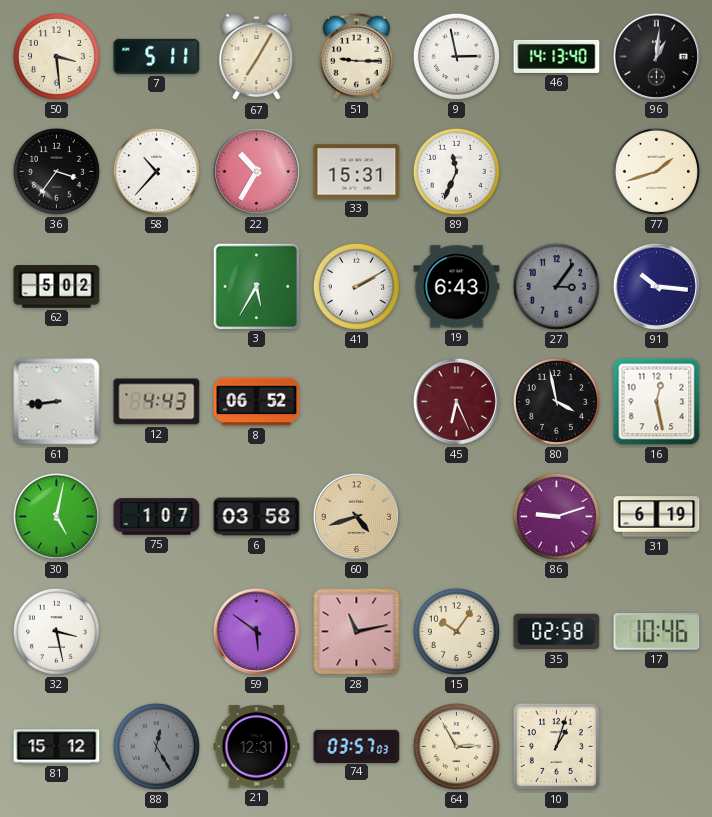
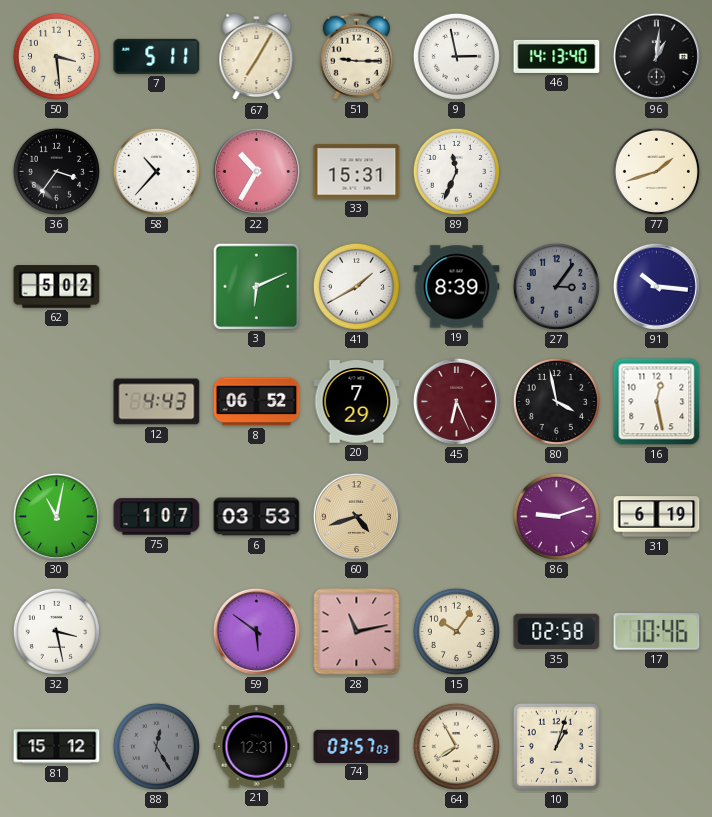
3: 5:35 -> 6:11 (256, 286)
41: 2:10 -> 1:40 (356, 286)
19: 6:43 -> 8:39 (457, 287)
61: 8:44 -> none (57, 402)
20: none -> 7:29 (357, 402)
30: 5:02 -> 11:02 (56, 516)
6: 03:58 -> 03:53 (257, 517)
64: 2:55 -> 7:55 (456, 746)
